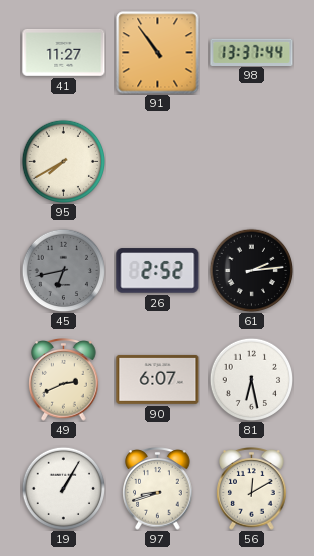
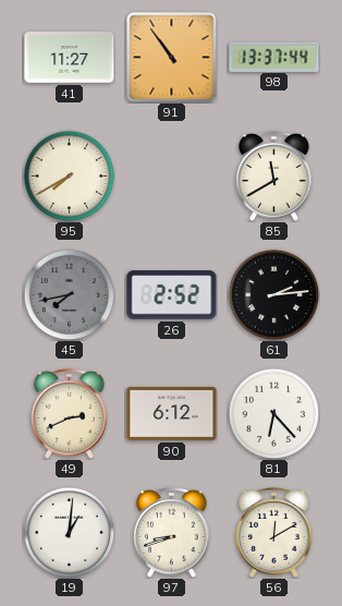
85: none -> 11:40 (274, 177)
45: 6:43 -> 7:43 (69, 294)
90: 6:07 -> 6:12 (172, 413)
81: 6:28 -> 6:23 (273, 413)
19: 1:05 -> 1:01 (69, 532)
